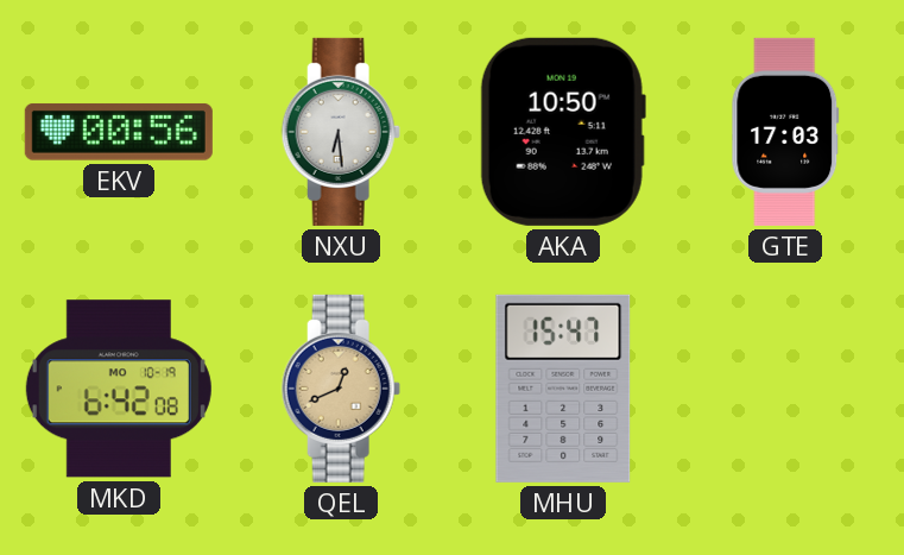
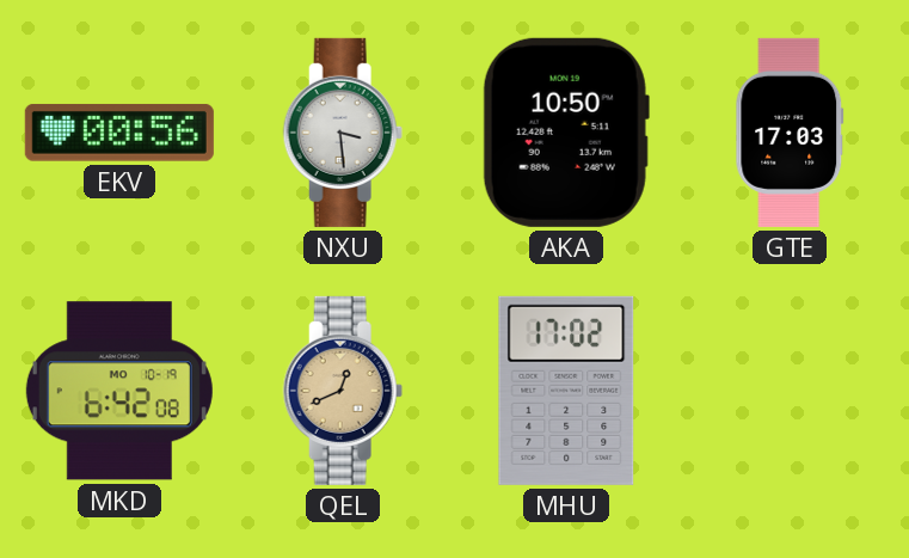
NXU: 6:29 -> 3:29 (343, 133)
MHU: 15:47 -> 17:02 (566, 391)
